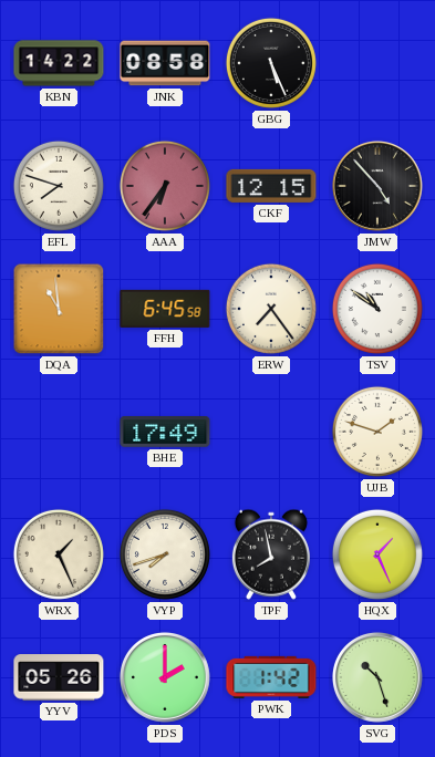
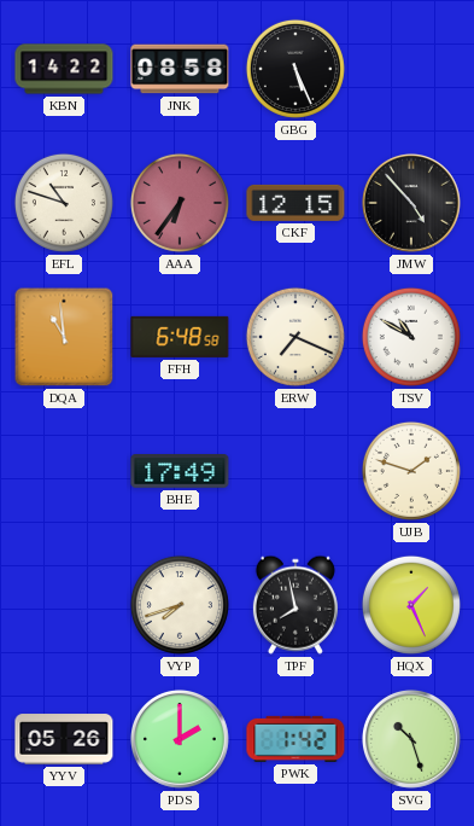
EFL: 7:48 -> 10:48 (64, 203)
FFH: 6:45 -> 6:48 (180, 337)
ERW: 7:24 -> 7:19 (295, 337)
TSV: 10:51 -> 10:50 (411, 337)
WRX: 1:26 -> none (59, 554)
